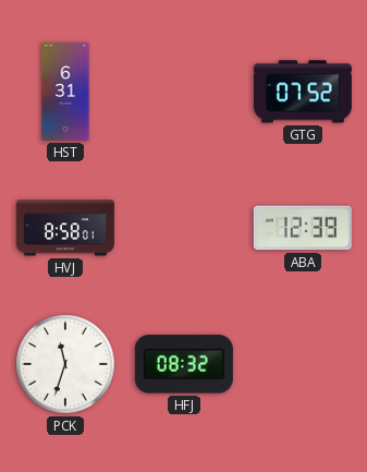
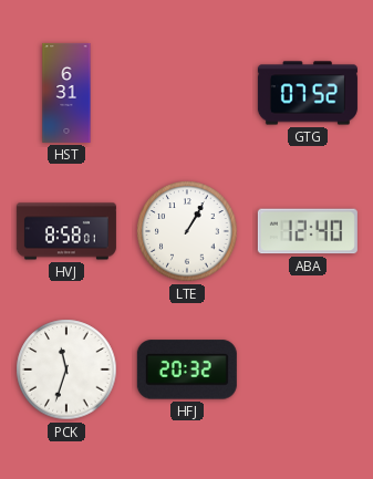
LTE: none -> 1:05 (187, 231)
ABA: 12:39 -> 12:40 (308, 231)
HFJ: 08:32 -> 20:32 (187, 369)
